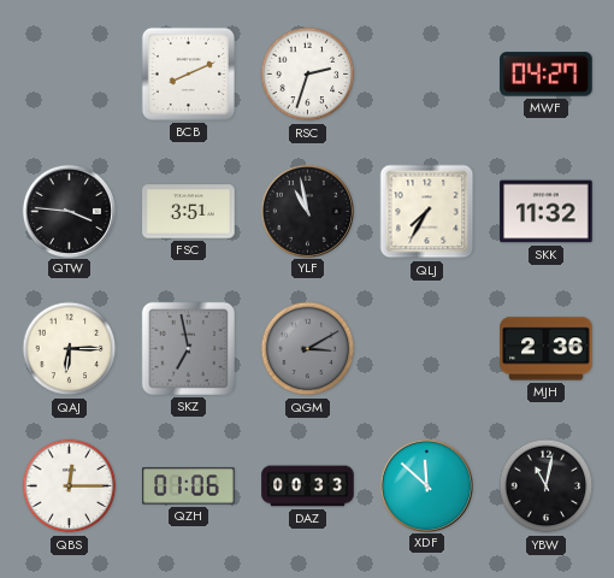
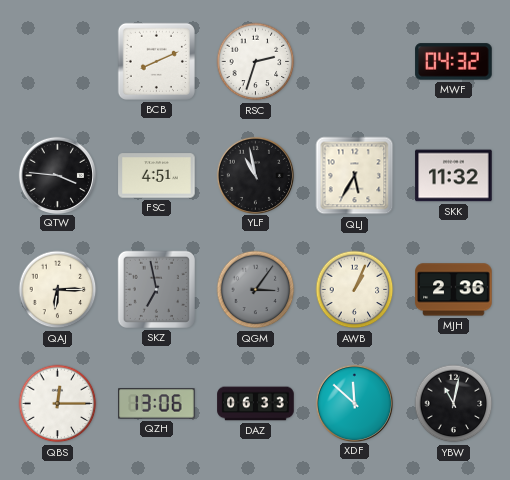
MWF: 04:27 -> 04:32 (454, 62)
FSC: 3:51 -> 4:51 (157, 176)
QLJ: 7:35 -> 5:35 (355, 176)
QGM: 3:10 -> 3:06 (256, 290)
AWB: none -> 1:04 (355, 290)
QZH: 01:06 -> 13:06 (157, 404)
DAZ: 00:33 -> 06:33 (256, 404)
